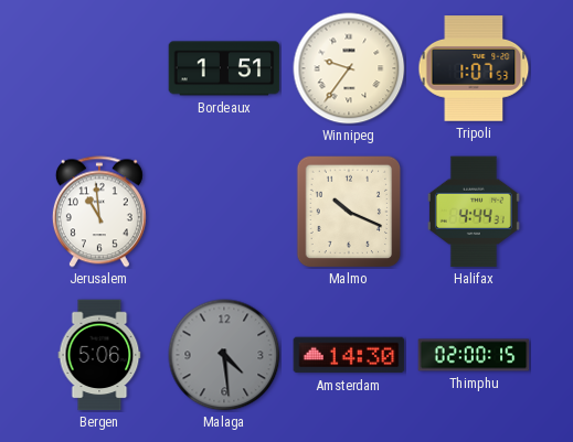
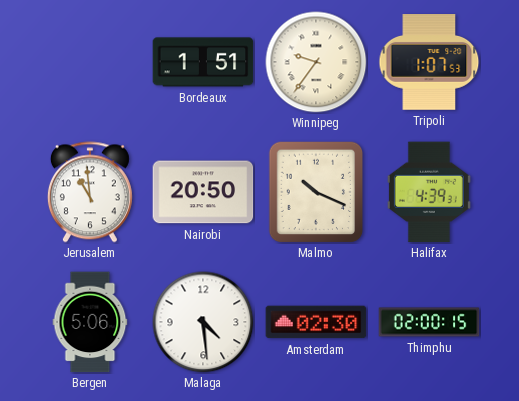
Nairobi: none -> 20:50 (203, 192)
Halifax: 4:44 -> 4:39 (429, 192)
Malaga dial: grey -> white (203, 322)
Amsterdam: 14:30 -> 02:30 (316, 322)
